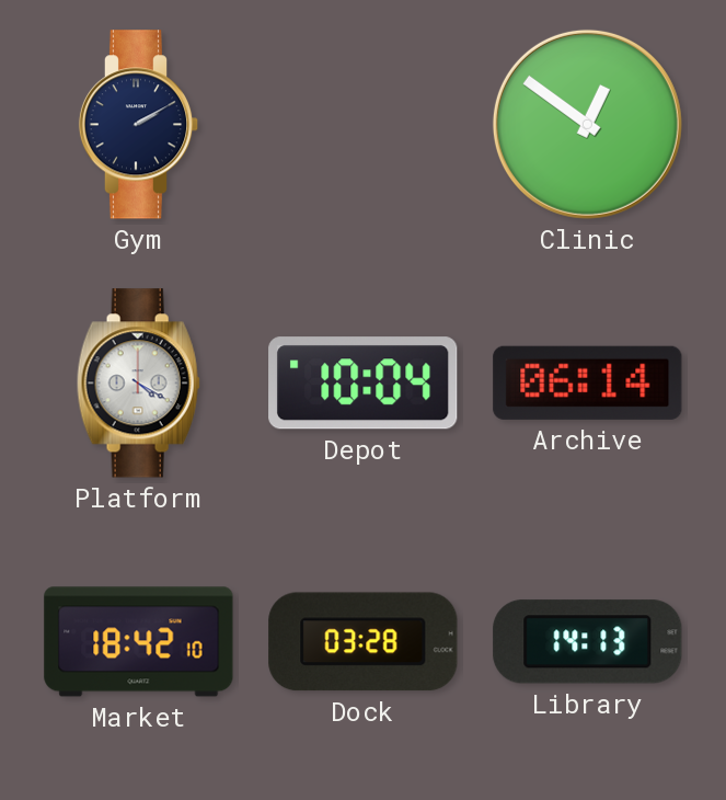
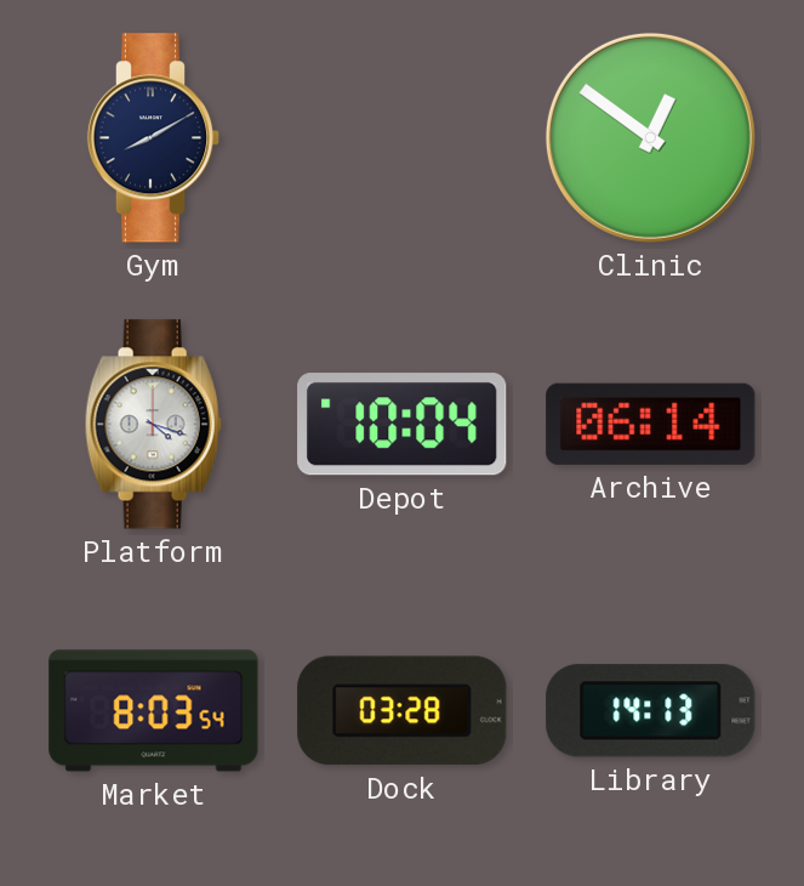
Gym: 2:10 -> 8:10 (154, 138)
Platform: 4:20 -> 4:18 (153, 425)
Market: 18:42 -> 8:03 (154, 711)
